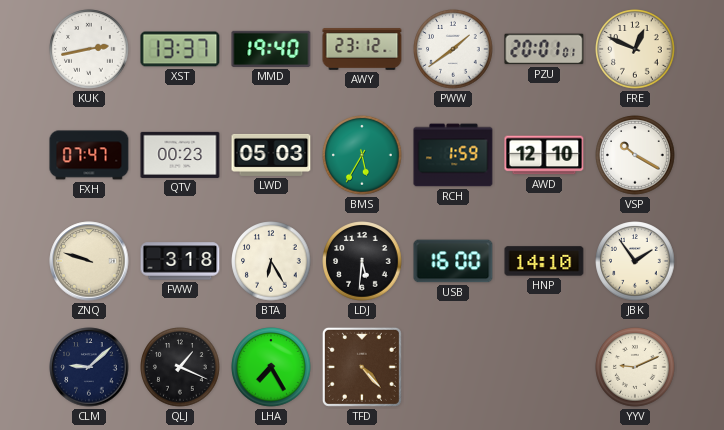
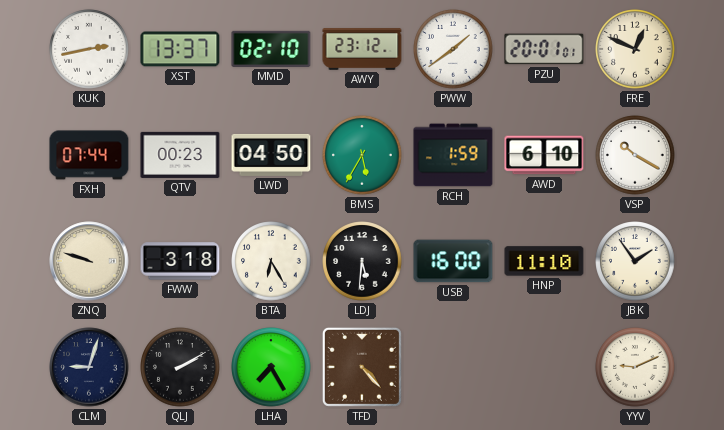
MMD: 19:40 -> 02:10 (271, 49)
FXH: 07:47 -> 07:44 (89, 155)
LWD: 05:03 -> 04:50 (271, 155)
AWD: 12:10 -> 6:10 (544, 155)
HNP: 14:10 -> 11:10 (544, 261)
CLM: 9:08 -> 9:03 (89, 367)
QLJ: 1:19 -> 2:10 (180, 367)
